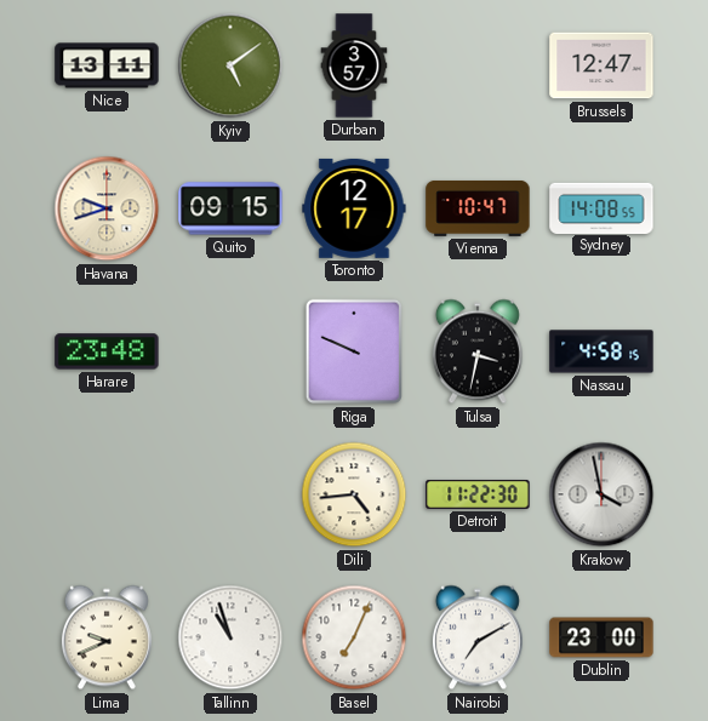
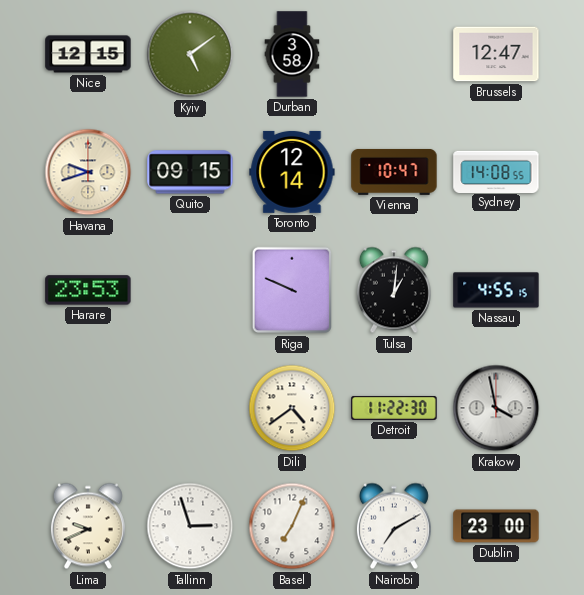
Nice: 13:11 -> 12:15 (88, 54)
Durban: 3:57 -> 3:58 (292, 54)
Toronto: 12:17 -> 12:14 (292, 172)
Harare: 23:48 -> 23:53 (88, 290)
Tulsa: 3:32 -> 1:01 (394, 290)
Nassau: 4:58 -> 4:55 (496, 290)
Dili: 4:44 -> 4:39 (292, 408)
Tallinn: 10:57 -> 2:57 (190, 526)
